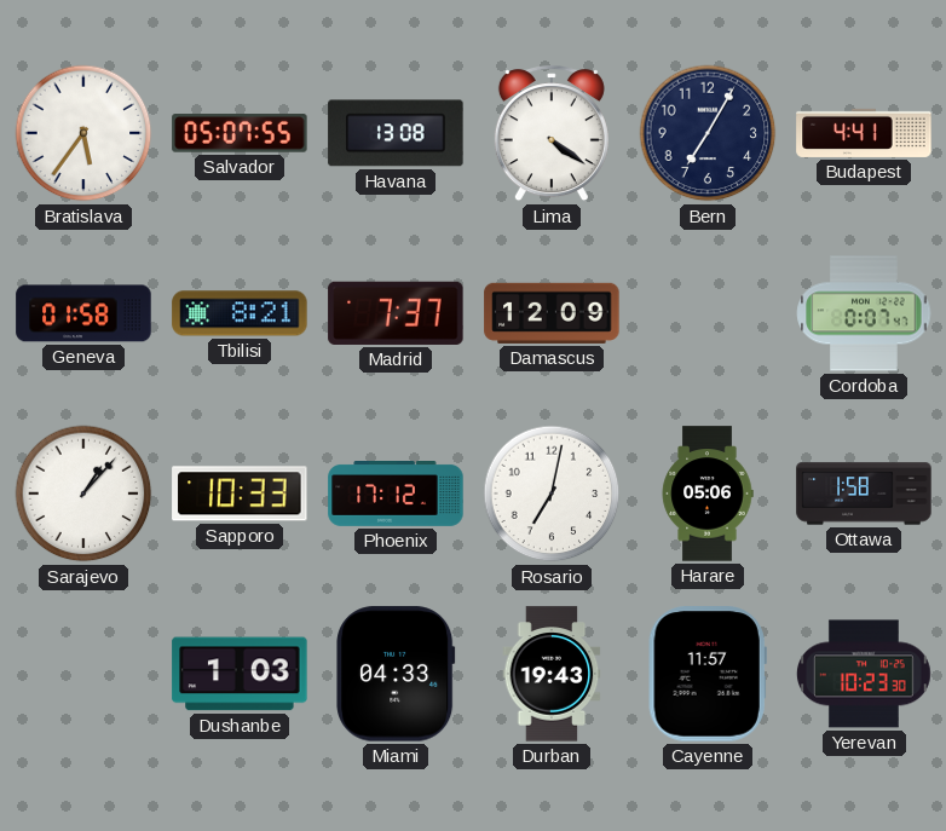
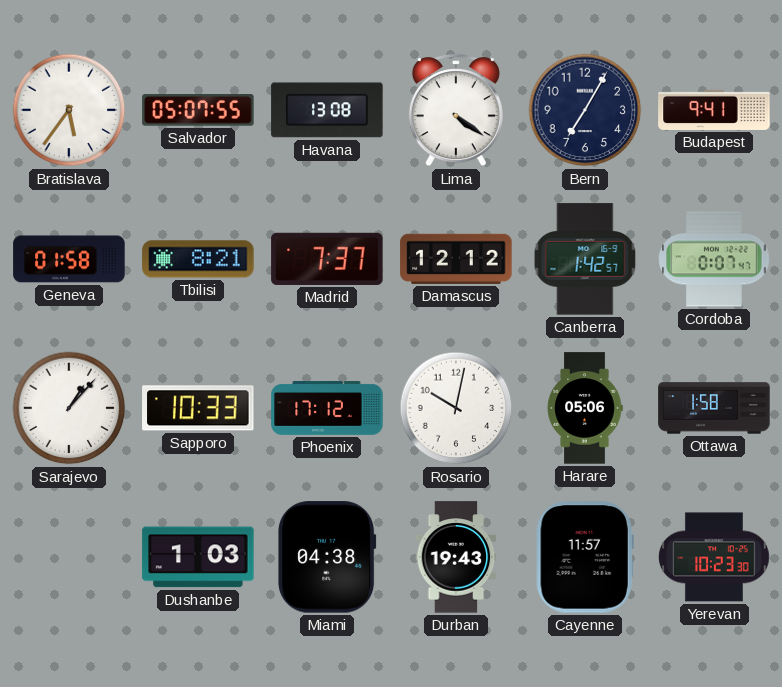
Budapest: 4:41 -> 9:41 (714, 110)
Damascus: 12:09 -> 12:12 (456, 259)
Canberra: none -> 1:42 (585, 259)
Rosario: 7:02 -> 10:02 (456, 408)
Miami: 04:33 -> 04:38 (327, 557)
